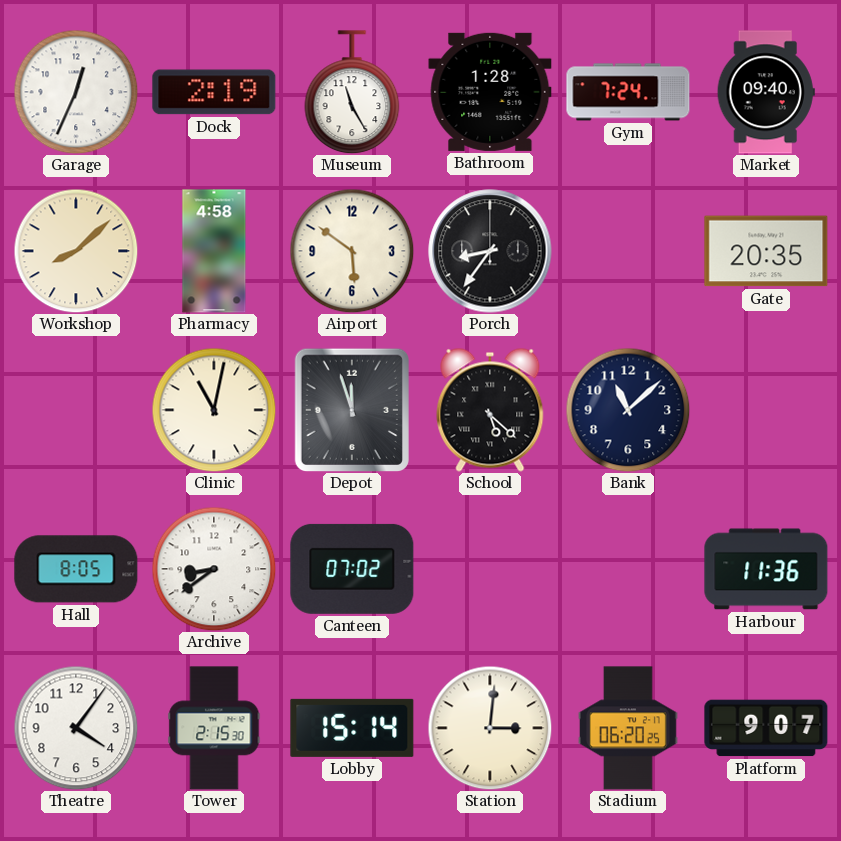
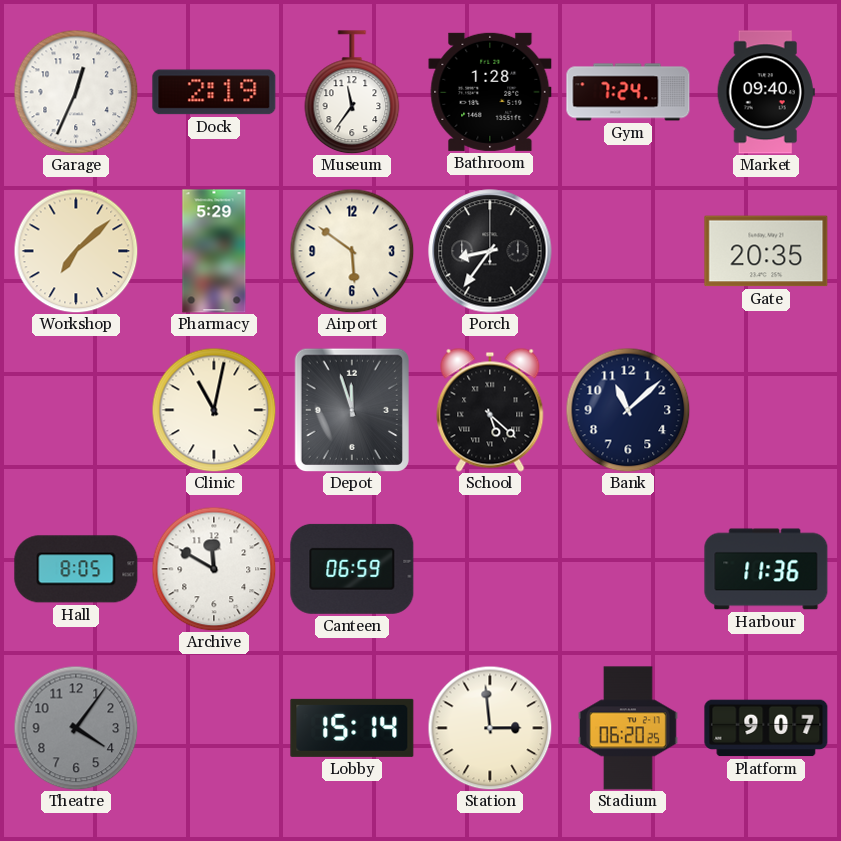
Museum: 11:25 -> 11:36 (352, 92)
Workshop: 8:08 -> 7:08 (76, 251)
Pharmacy: 4:58 -> 5:29 (214, 251)
Archive: 8:39 -> 11:50 (214, 569)
Canteen: 07:02 -> 06:59 (352, 569)
Theatre dial: white -> grey (76, 728)
Tower: 2:15 -> none (214, 728)
Station: 3:01 -> 2:59 (490, 728)
